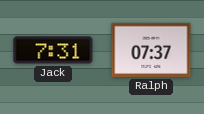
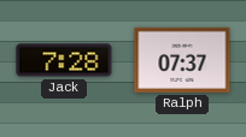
Jack: 7:31 -> 7:28 (64, 60)
